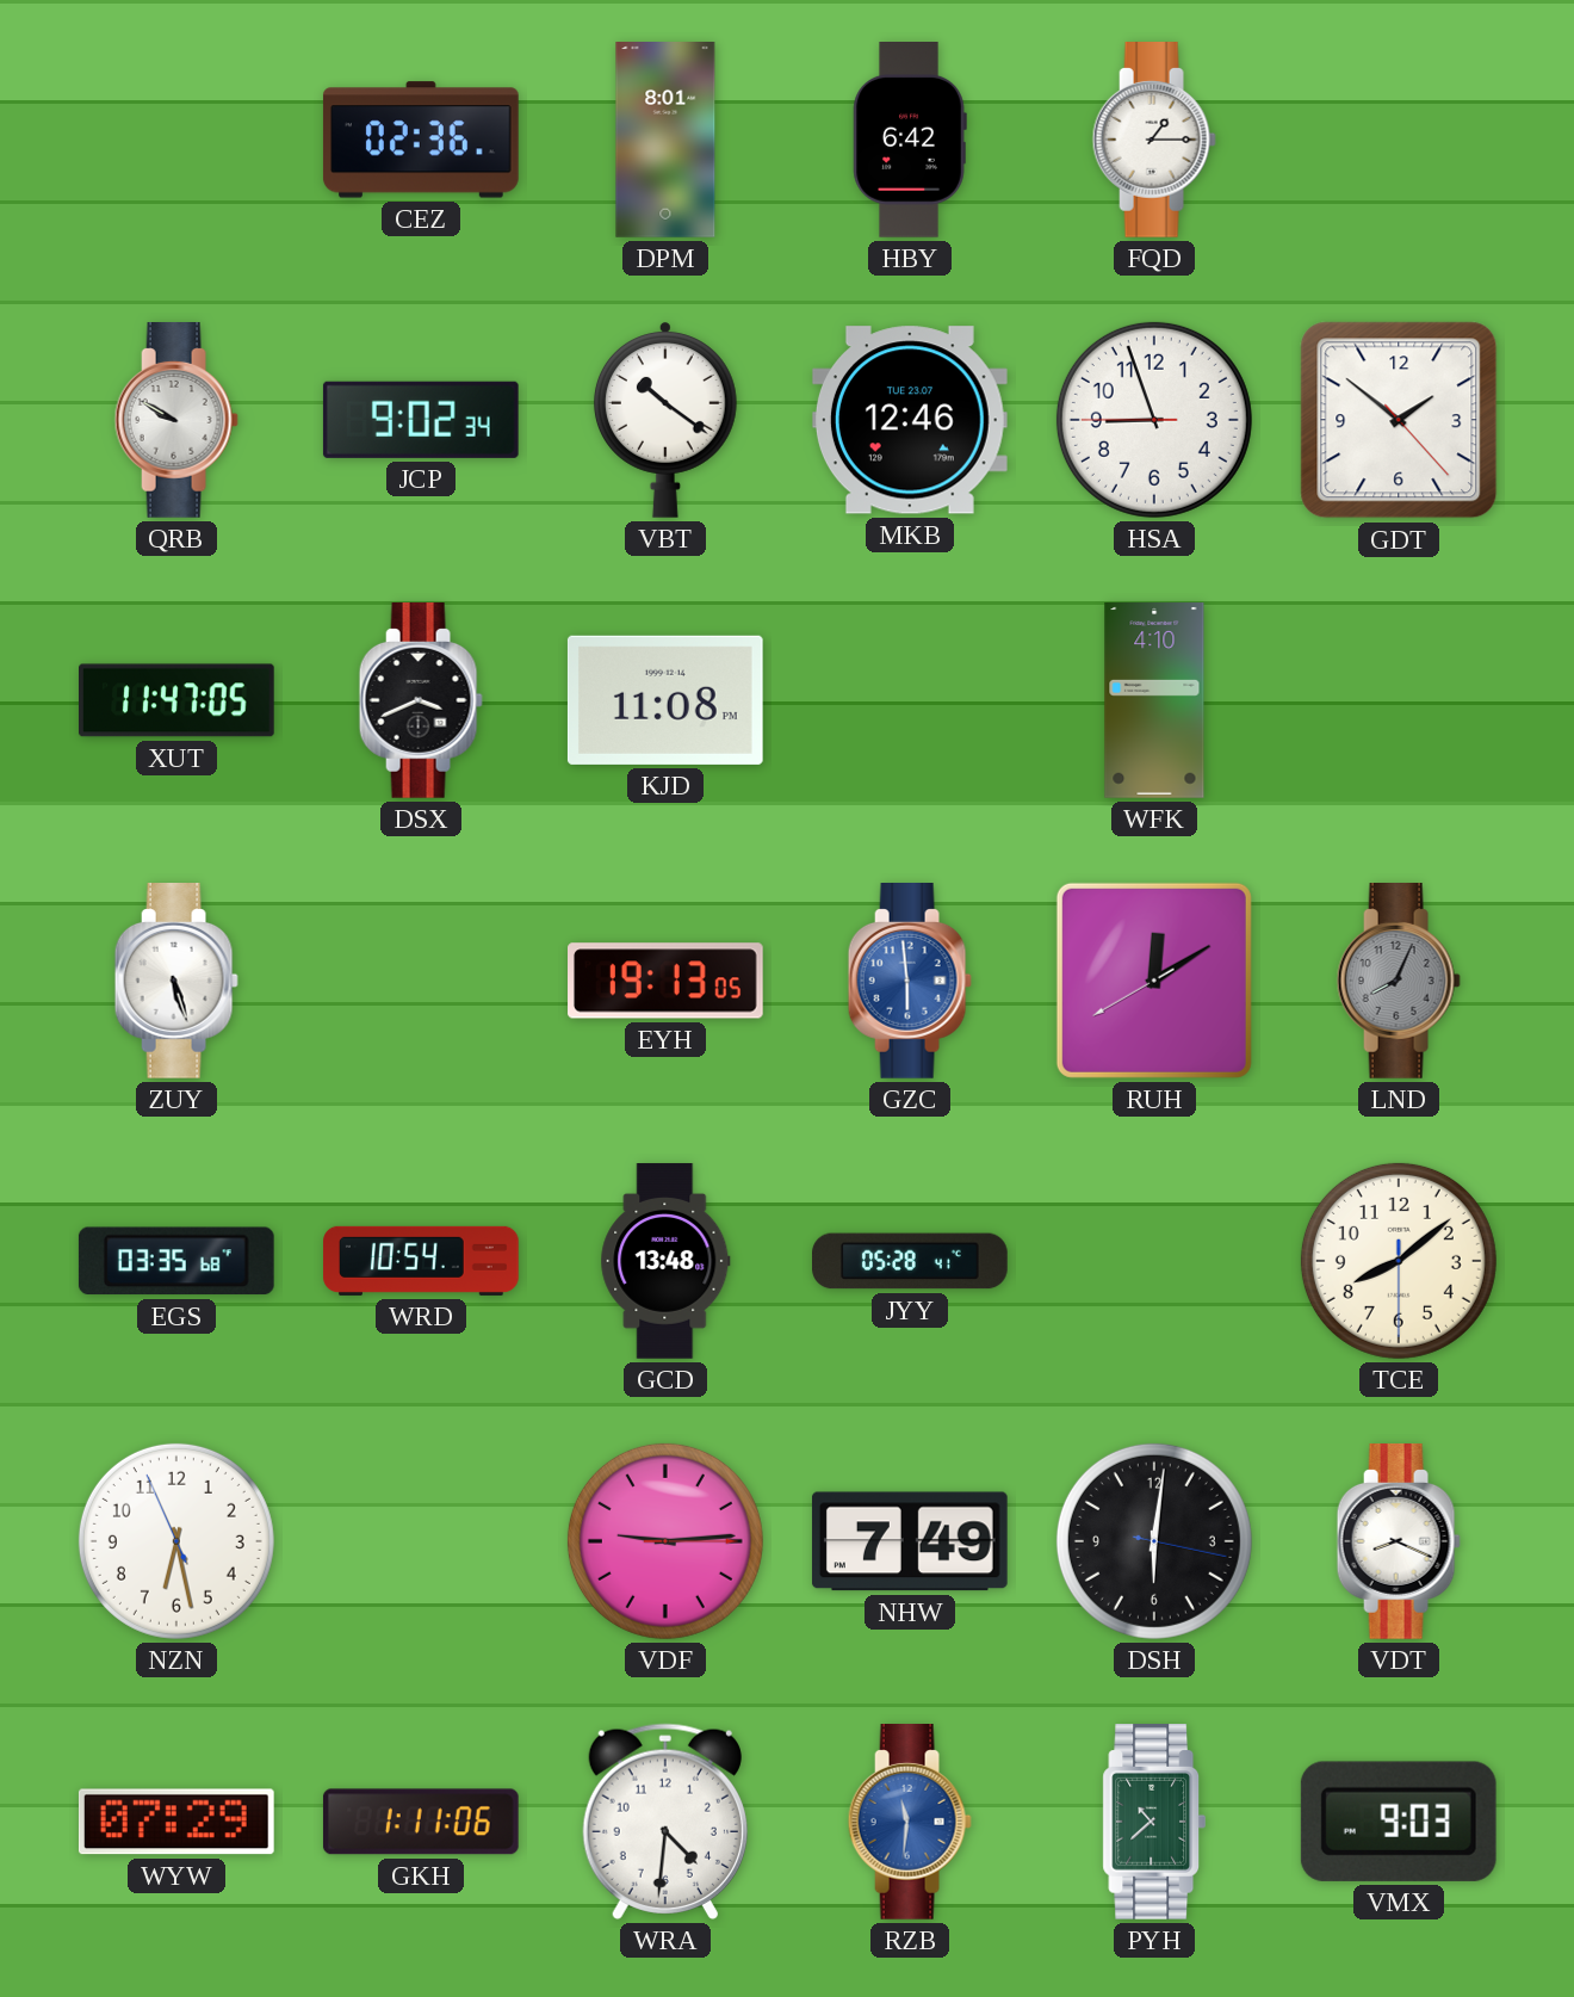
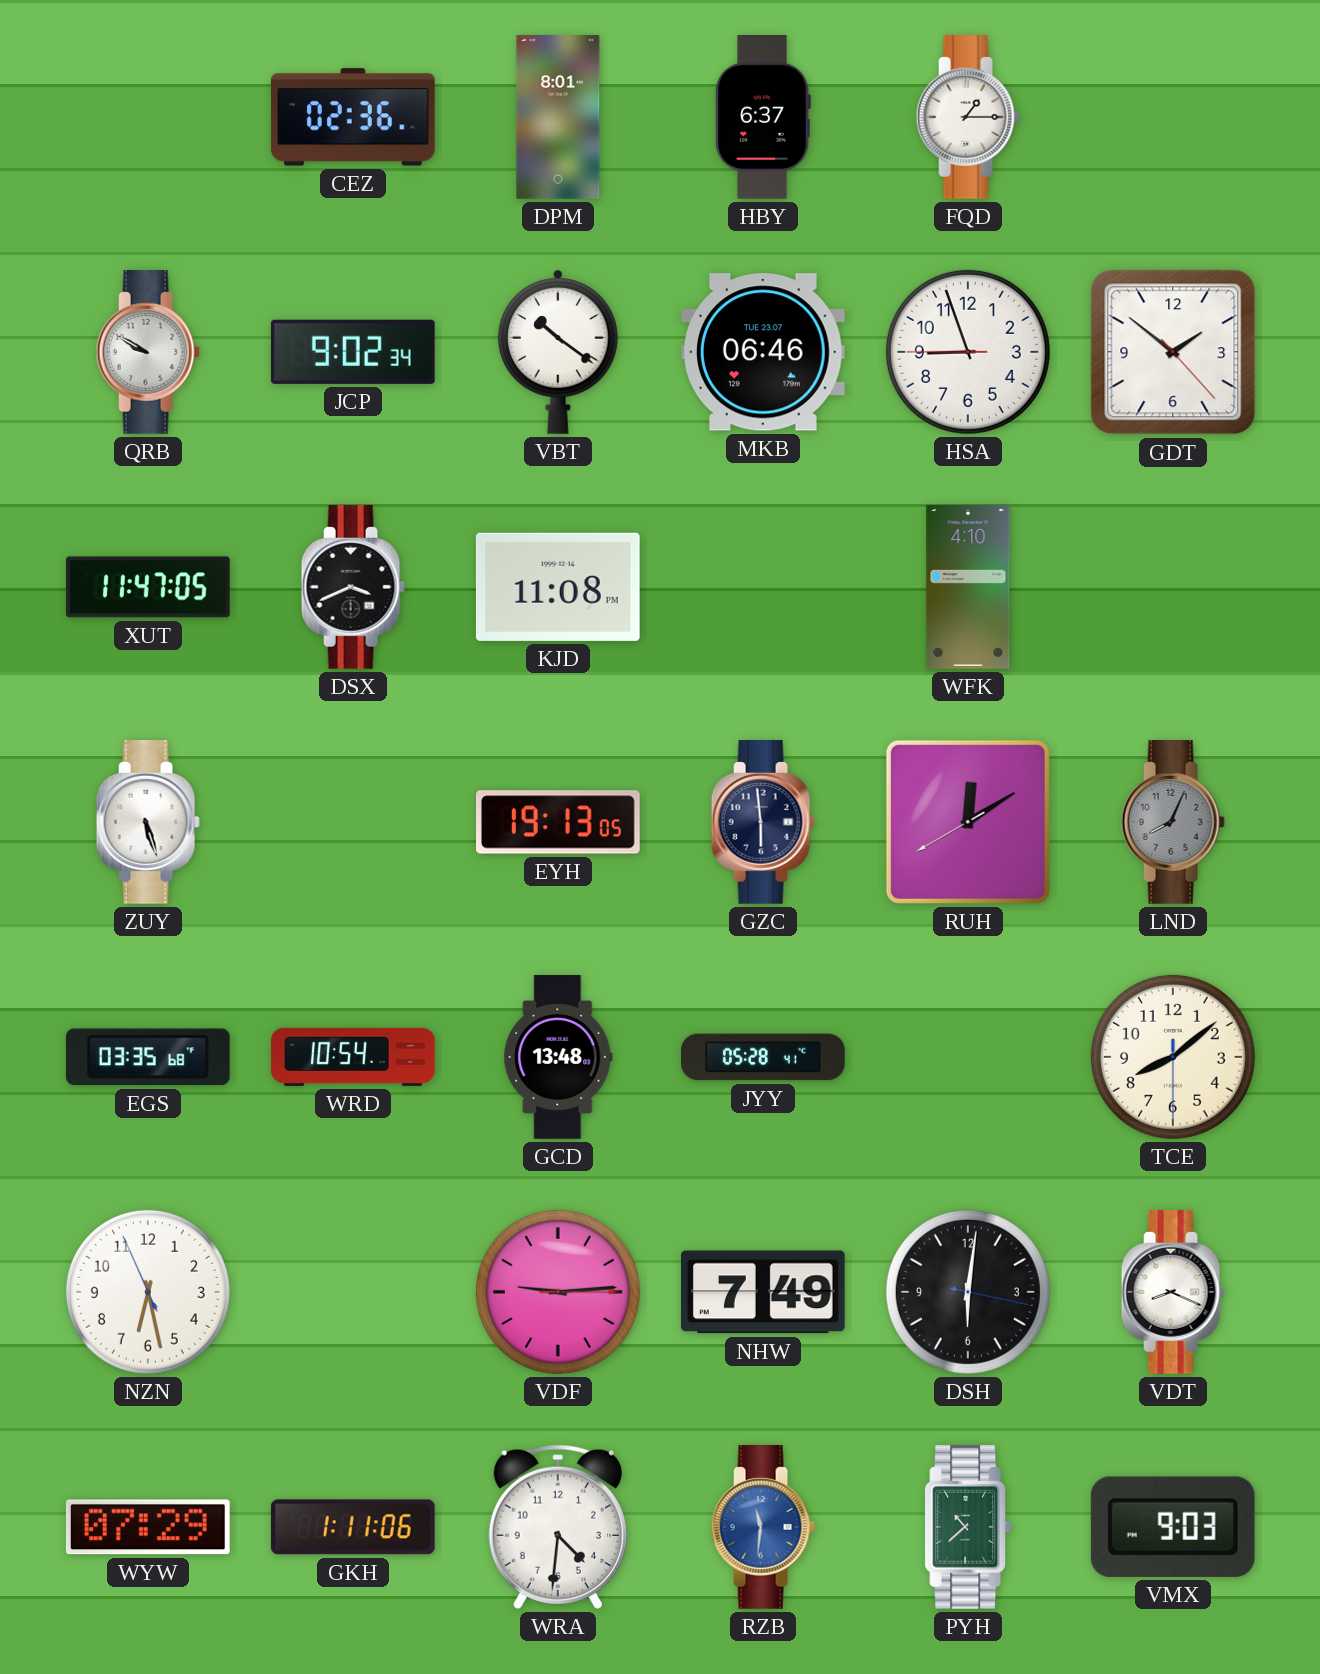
HBY: 6:42 -> 6:37 (763, 118)
MKB: 12:46 -> 06:46 (763, 352)
GZC dial: blue -> navy (763, 823)
